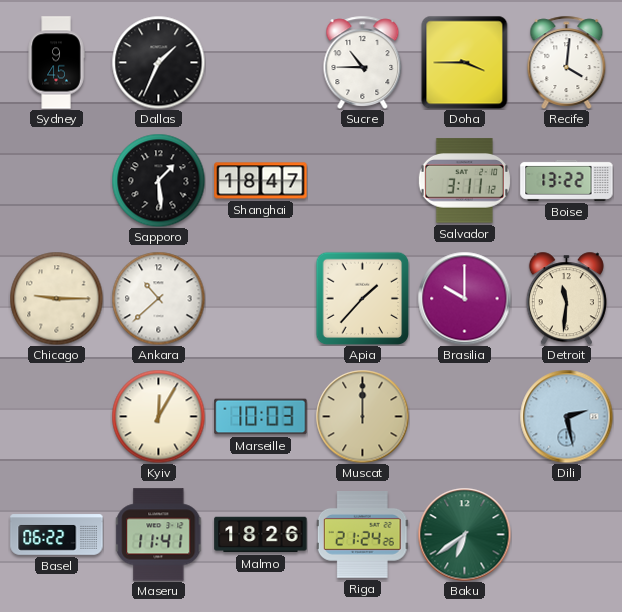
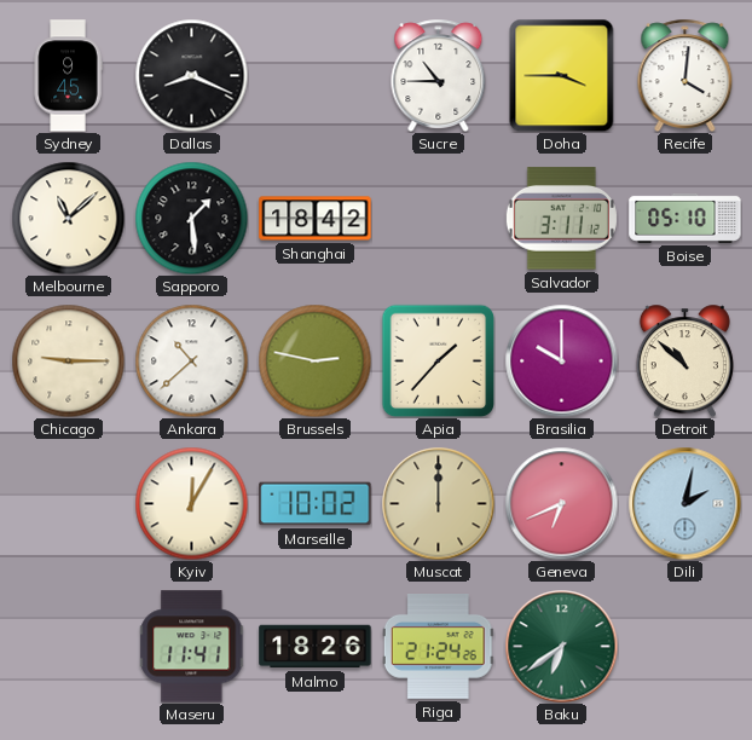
Dallas: 1:34 -> 8:19 (191, 75)
Melbourne: none -> 11:08 (68, 218)
Shanghai: 18:47 -> 18:42 (316, 219)
Boise: 13:22 -> 05:10 (686, 218)
Brussels: none -> 2:47 (314, 360)
Detroit: 11:31 -> 10:52 (684, 360)
Marseille: 10:03 -> 10:02 (316, 504)
Geneva: none -> 6:41 (561, 503)
Dili: 2:28 -> 2:02 (684, 503)
Basel: 06:22 -> none (57, 535)
